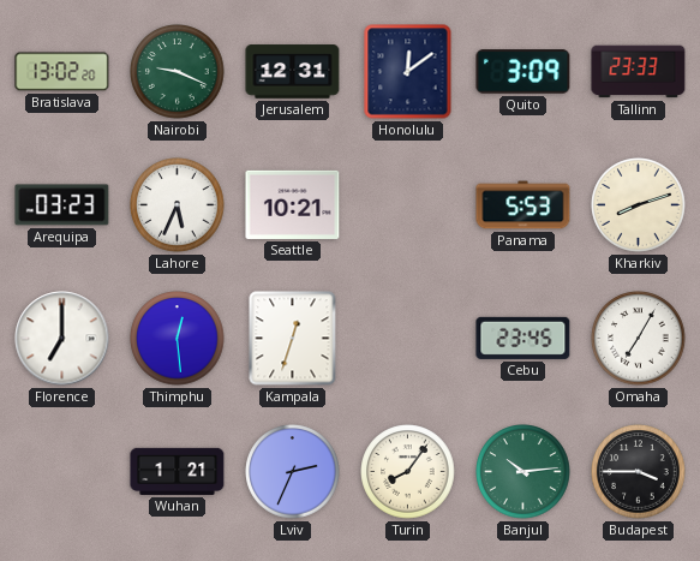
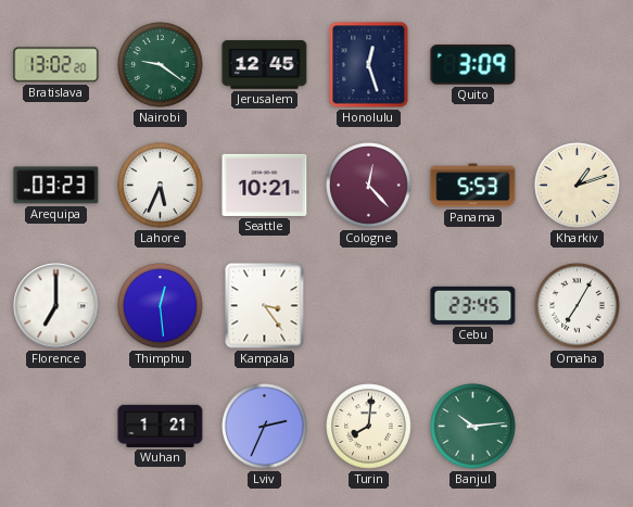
Nairobi: 9:19 -> 9:21 (161, 65)
Jerusalem: 12:31 -> 12:45 (265, 65)
Honolulu: 12:09 -> 12:27 (369, 65)
Tallinn: 23:33 -> none (639, 72)
Cologne: none -> 12:23 (369, 186)
Kharkiv: 8:12 -> 1:12 (578, 186)
Kampala: 12:33 -> 3:24 (265, 306)
Turin: 8:06 -> 8:01 (369, 427)
Budapest: 3:45 -> none (639, 472)
